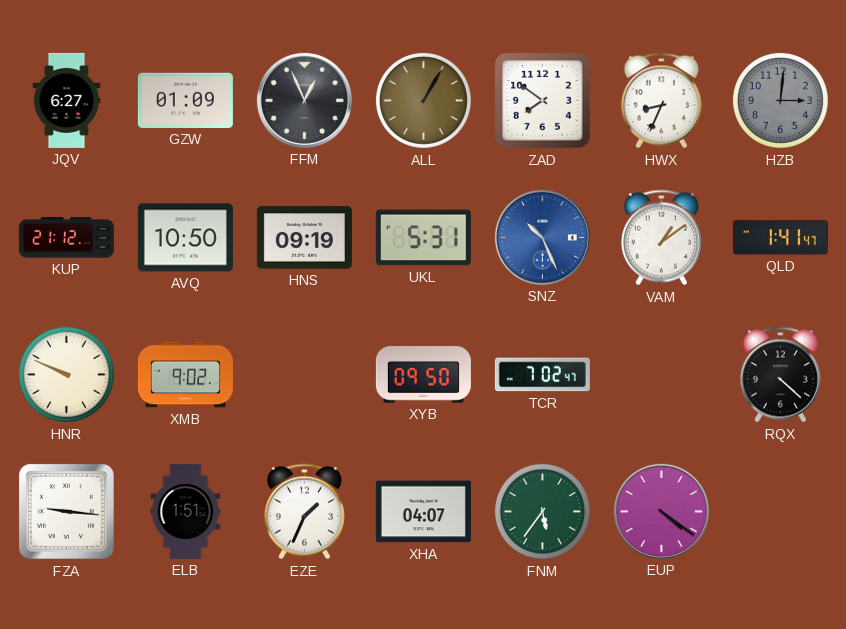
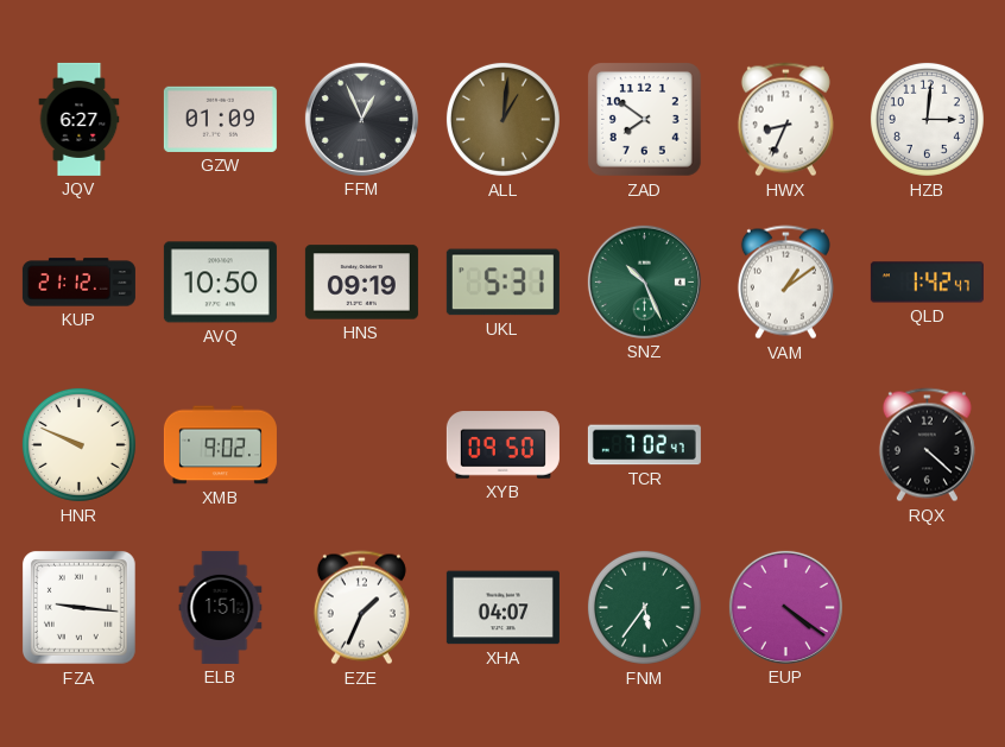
ALL: 1:05 -> 1:01 (502, 119)
HZB dial: grey -> white (927, 119)
SNZ dial: blue -> green (644, 281)
QLD: 1:41 -> 1:42 (927, 283)
